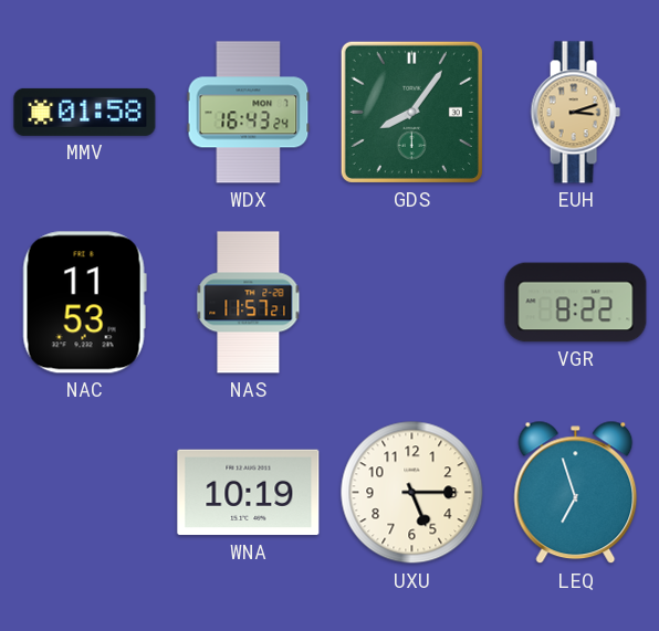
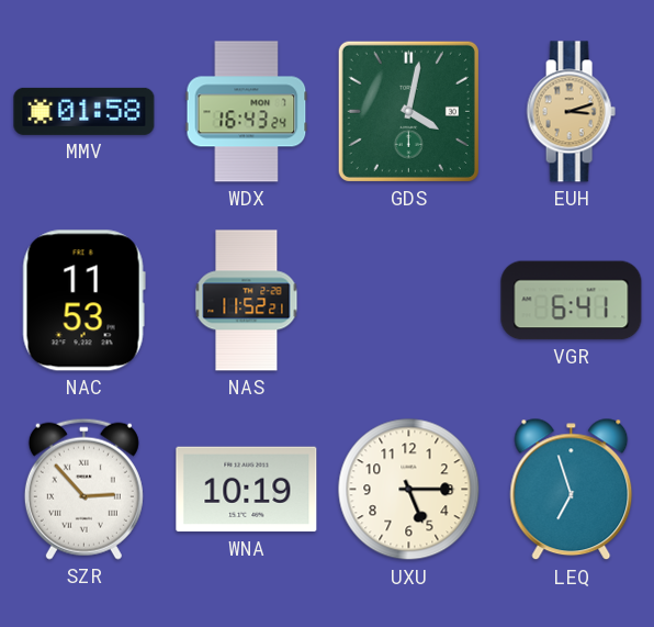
GDS: 8:06 -> 4:02 (408, 111)
NAS: 11:57 -> 11:52 (247, 301)
VGR: 8:22 -> 6:41 (572, 301)
SZR: none -> 2:53 (83, 489)
